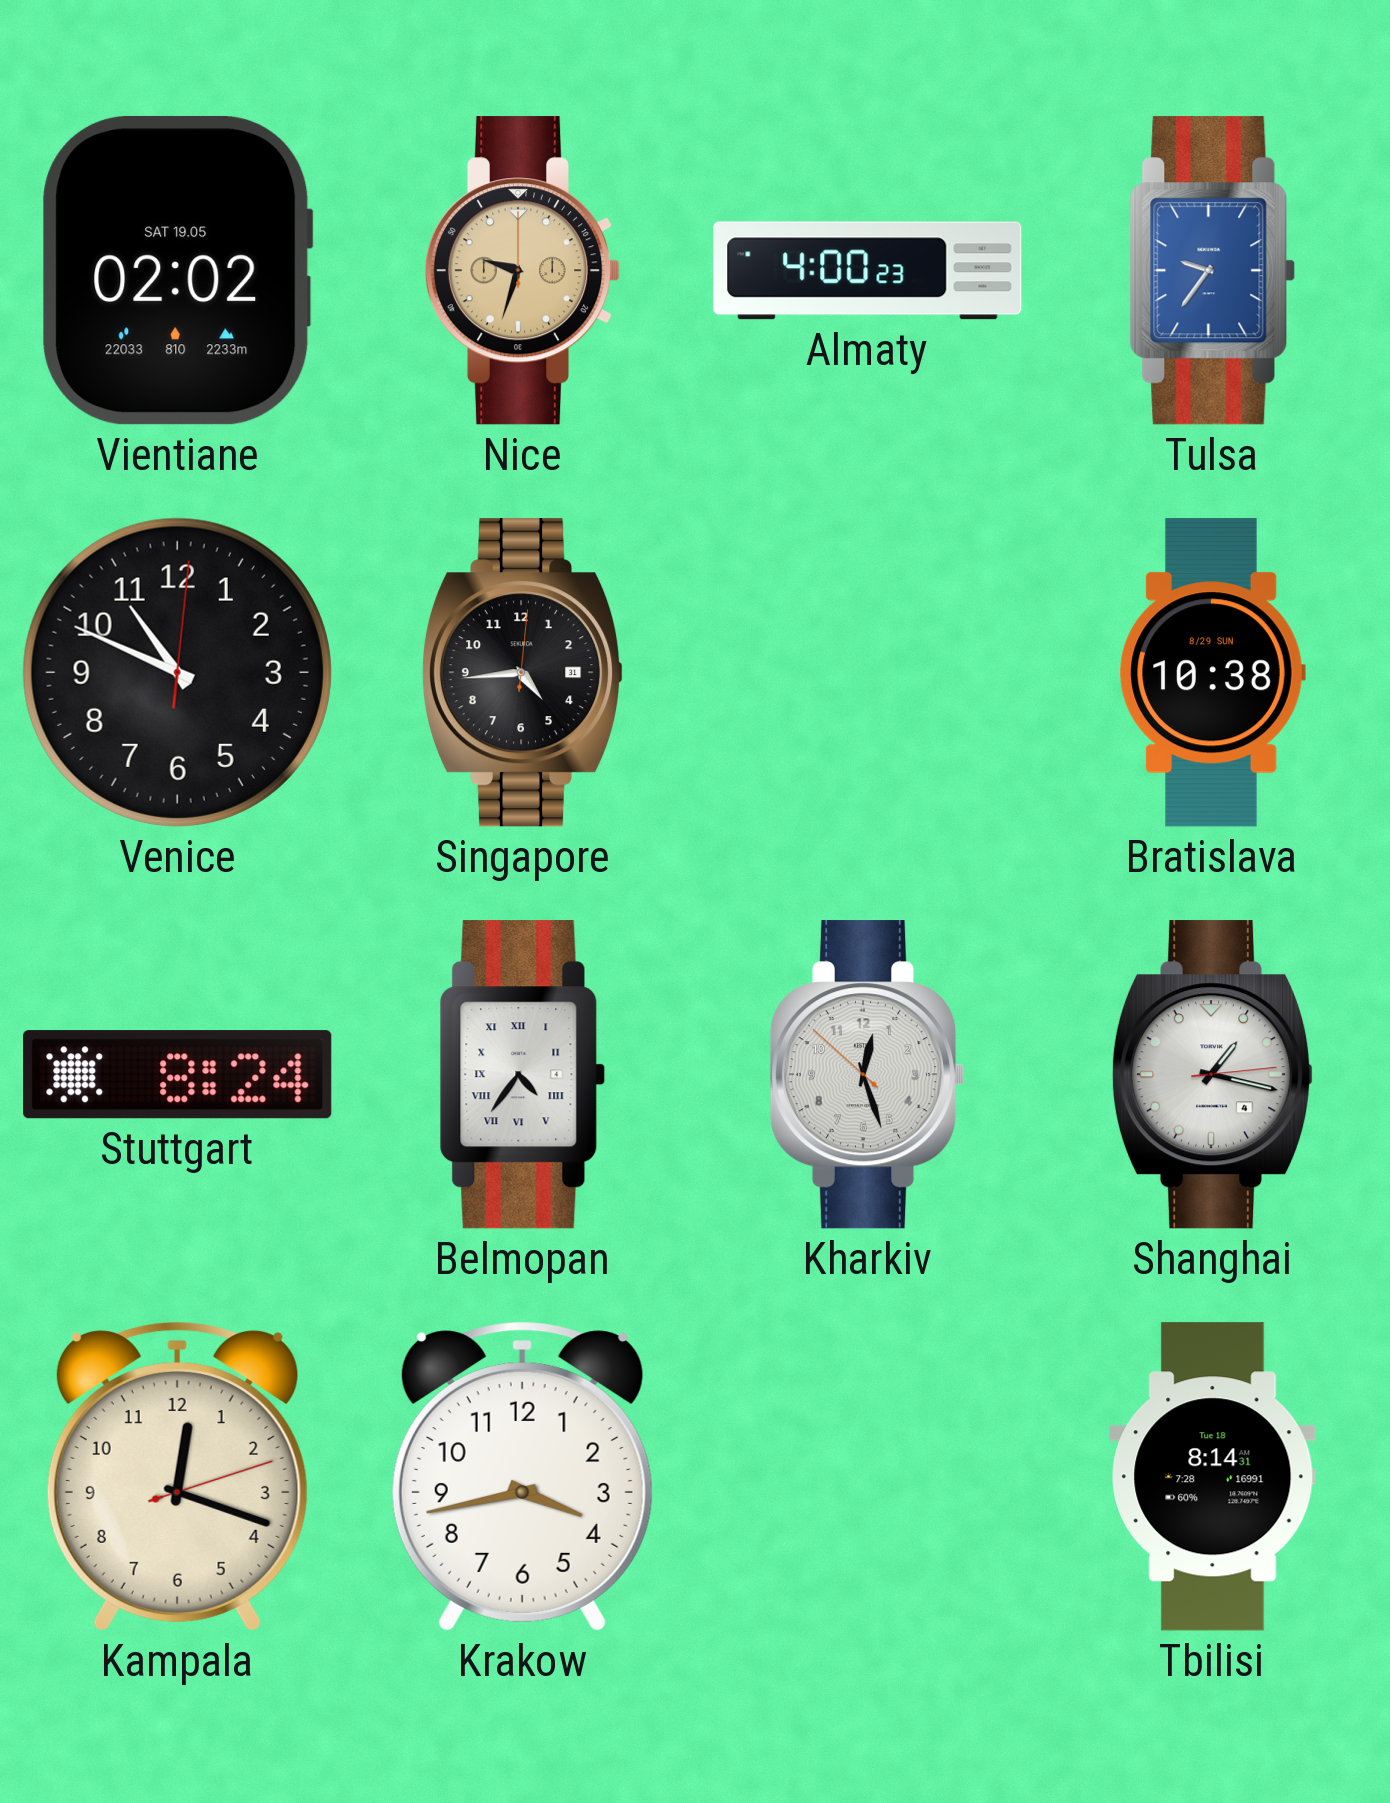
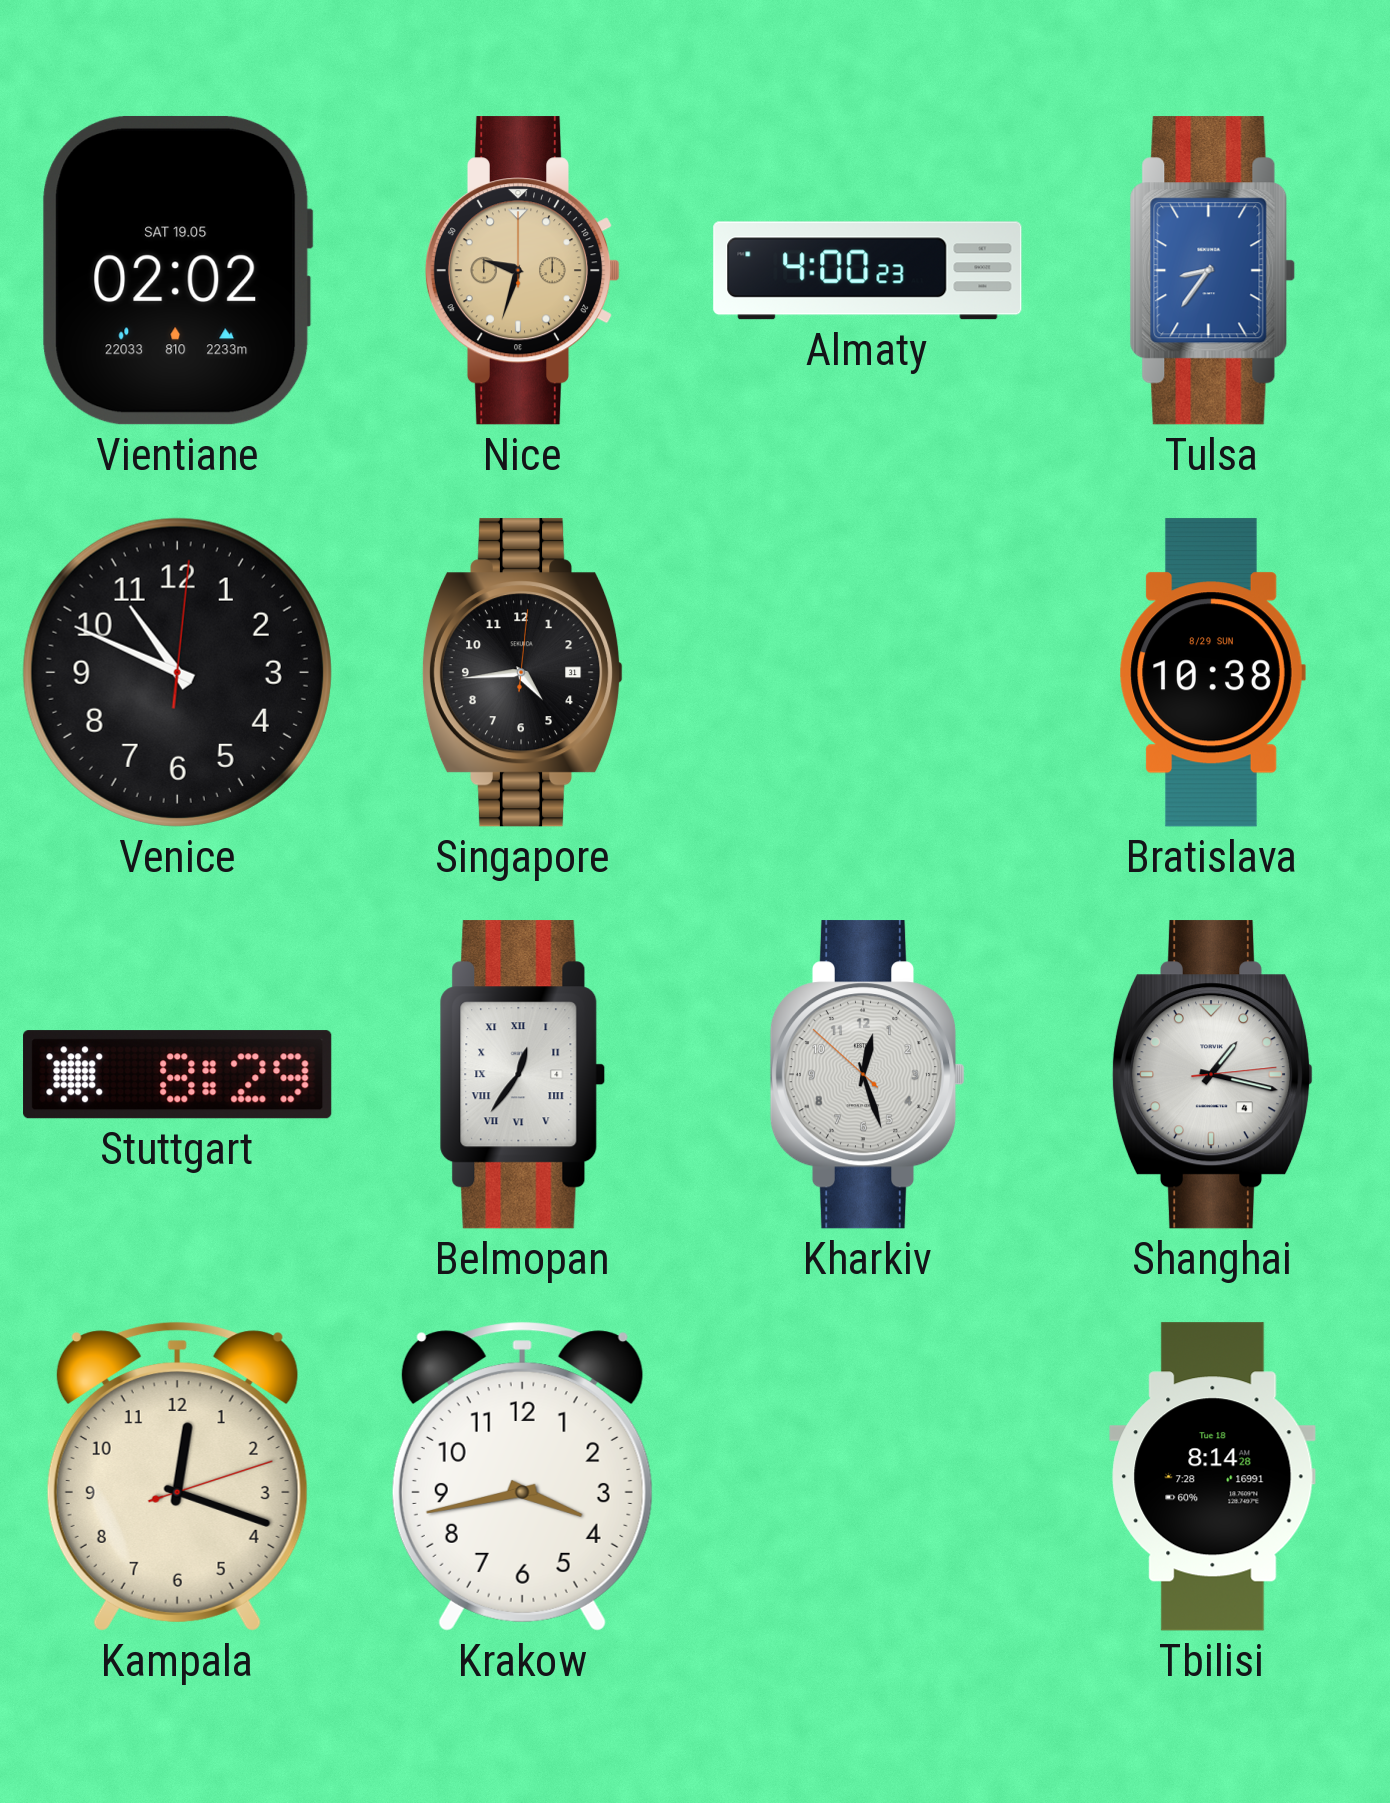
Tulsa: 9:36 -> 8:36 (1213, 271)
Stuttgart: 8:24 -> 8:29 (178, 1075)
Belmopan: 4:36 -> 12:36 (523, 1075)
Tbilisi: 8:14:31 -> 8:14:28 (1213, 1477)
